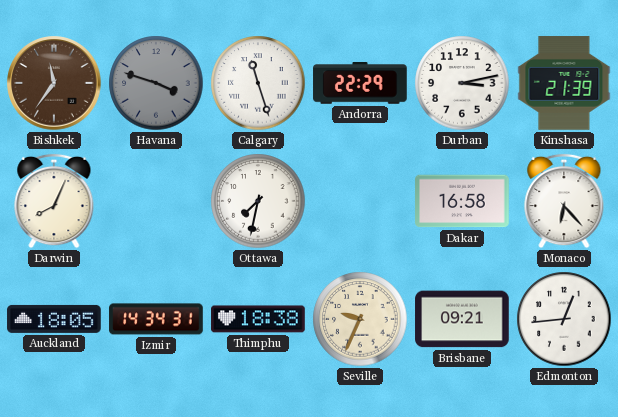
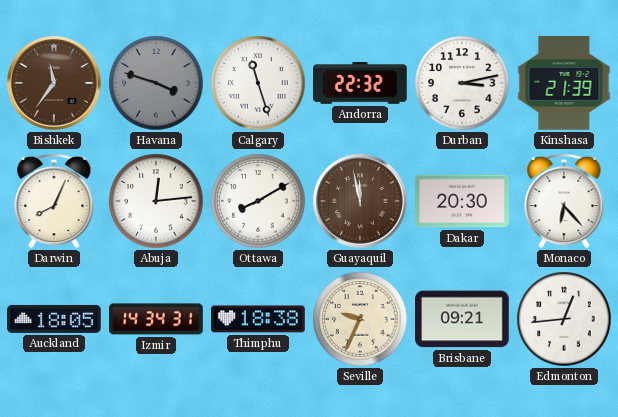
Andorra: 22:29 -> 22:32 (360, 83)
Abuja: none -> 12:14 (156, 201)
Ottawa: 7:32 -> 8:10 (258, 201)
Guayaquil: none -> 11:58 (360, 201)
Dakar: 16:58 -> 20:30 (462, 201)
